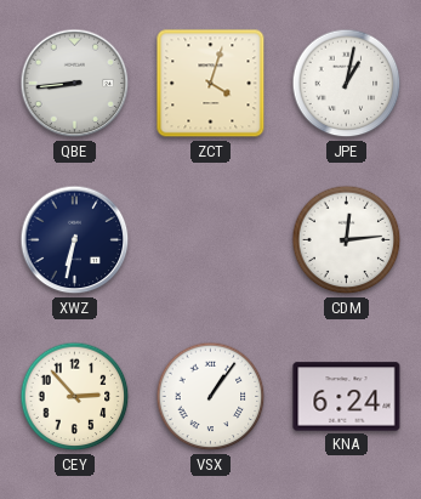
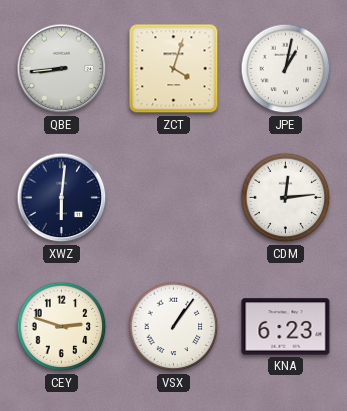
XWZ: 6:32 -> 6:01 (62, 198)
CEY: 2:53 -> 2:48 (62, 327)
KNA: 6:24 -> 6:23 (286, 327)
